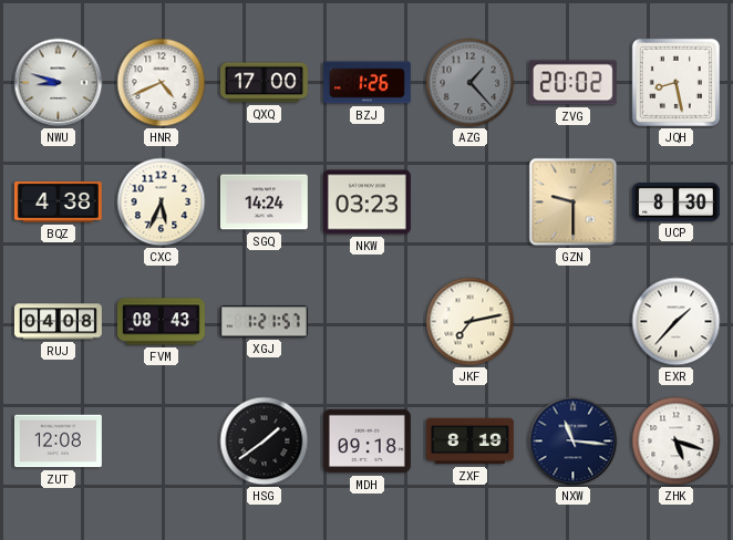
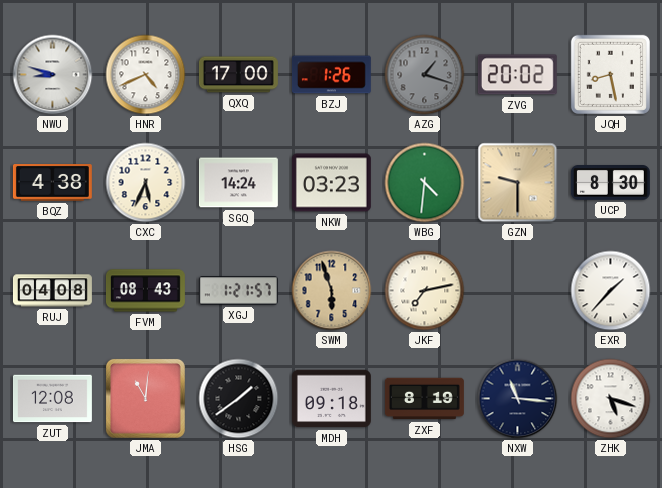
AZG: 1:23 -> 1:18 (425, 75)
WBG: none -> 4:31 (425, 183)
SWM: none -> 5:57 (332, 291)
JMA: none -> 11:01 (145, 398)
